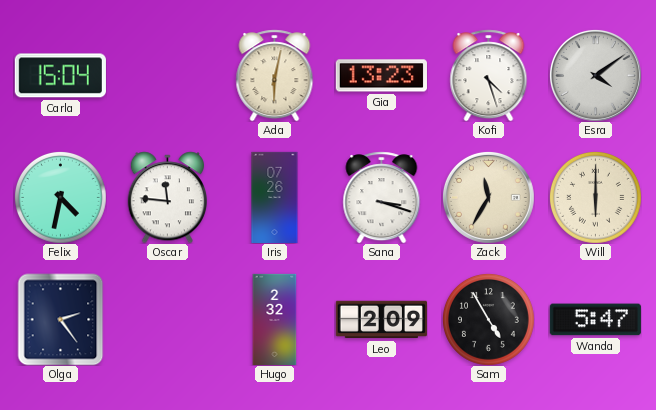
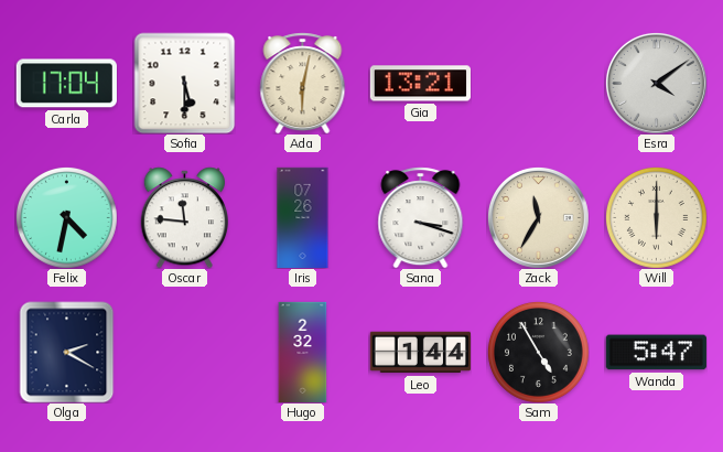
Carla: 15:04 -> 17:04 (66, 84)
Sofia: none -> 5:30 (184, 83)
Gia: 13:23 -> 13:21 (420, 84)
Kofi: 4:27 -> none (489, 75)
Olga: 2:24 -> 2:20 (67, 352)
Leo: 2:09 -> 1:44 (420, 353)
